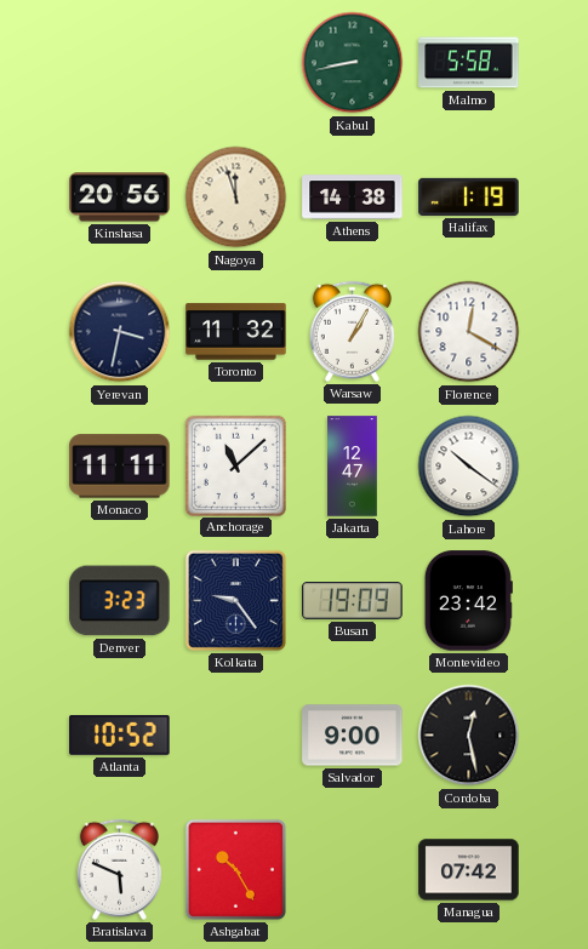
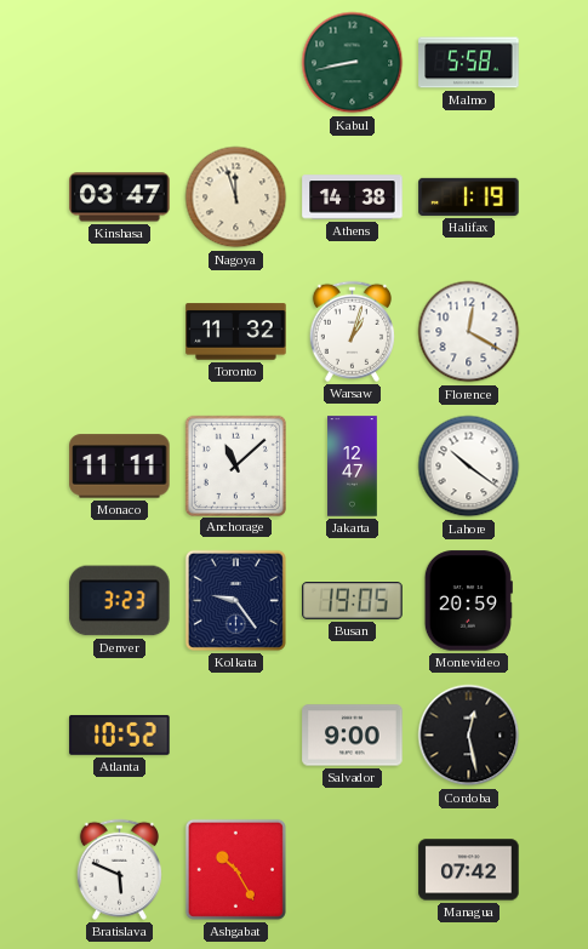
Kinshasa: 20:56 -> 03:47 (120, 198)
Yerevan: 3:32 -> none (120, 332)
Warsaw: 1:05 -> 1:03 (352, 331)
Busan: 19:09 -> 19:05 (353, 601)
Montevideo: 23:42 -> 20:59 (468, 601)
